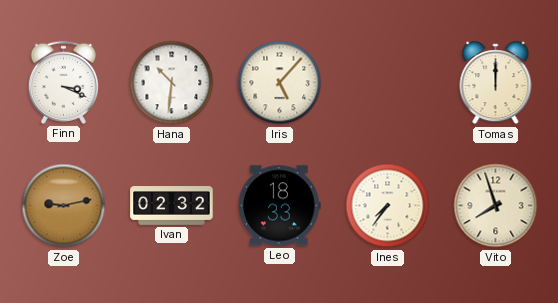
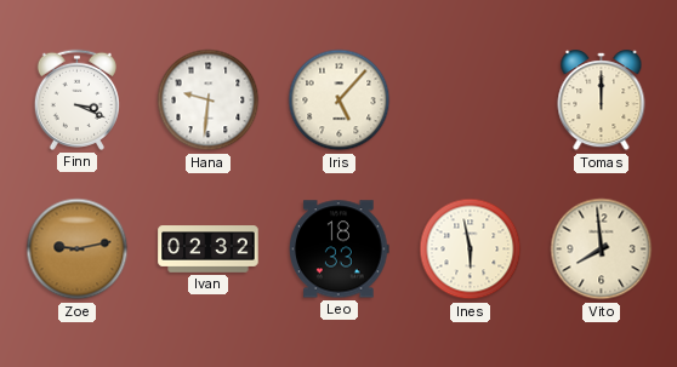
Hana: 10:31 -> 9:31 (209, 101)
Ines: 7:36 -> 5:58 (471, 250)
Vito: 7:57 -> 7:59 (602, 250)
